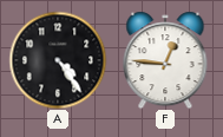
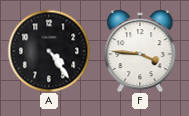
F: 12:46 -> 3:46 (140, 51)
